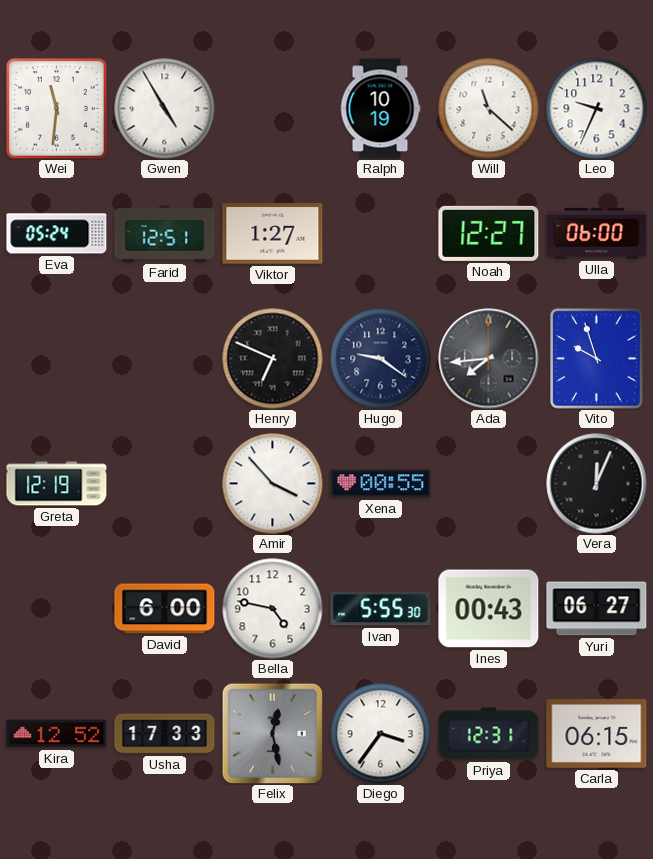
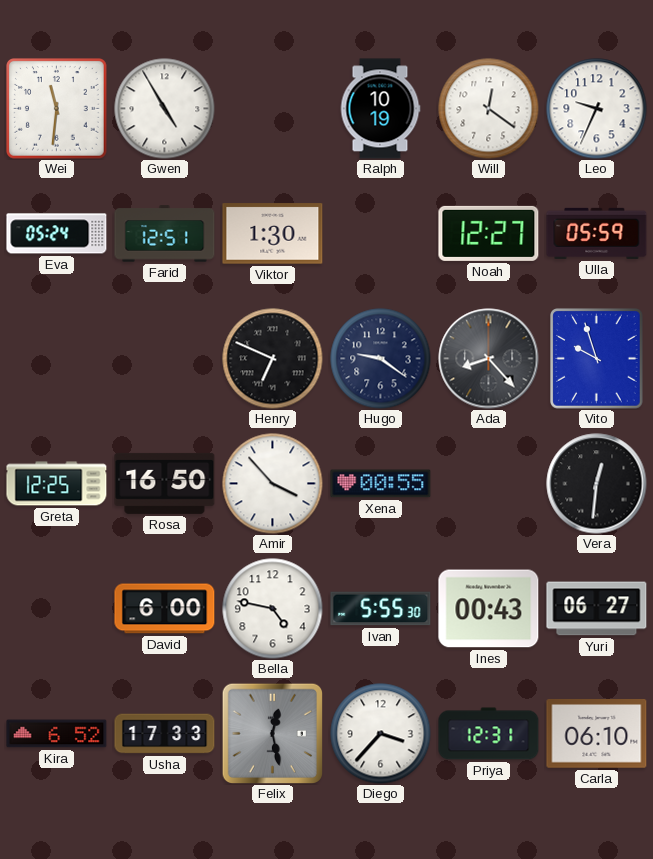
Will: 11:22 -> 12:21 (489, 109)
Viktor: 1:27 -> 1:30 (273, 234)
Ulla: 06:00 -> 05:59 (597, 233)
Ada: 7:44 -> 8:23 (489, 359)
Greta: 12:19 -> 12:25 (57, 484)
Rosa: none -> 16:50 (165, 483)
Vera: 12:04 -> 12:31 (597, 484)
Kira: 12:52 -> 6:52 (57, 734)
Diego: 3:36 -> 3:37 (381, 734)
Carla: 06:15 -> 06:10 (597, 734)
